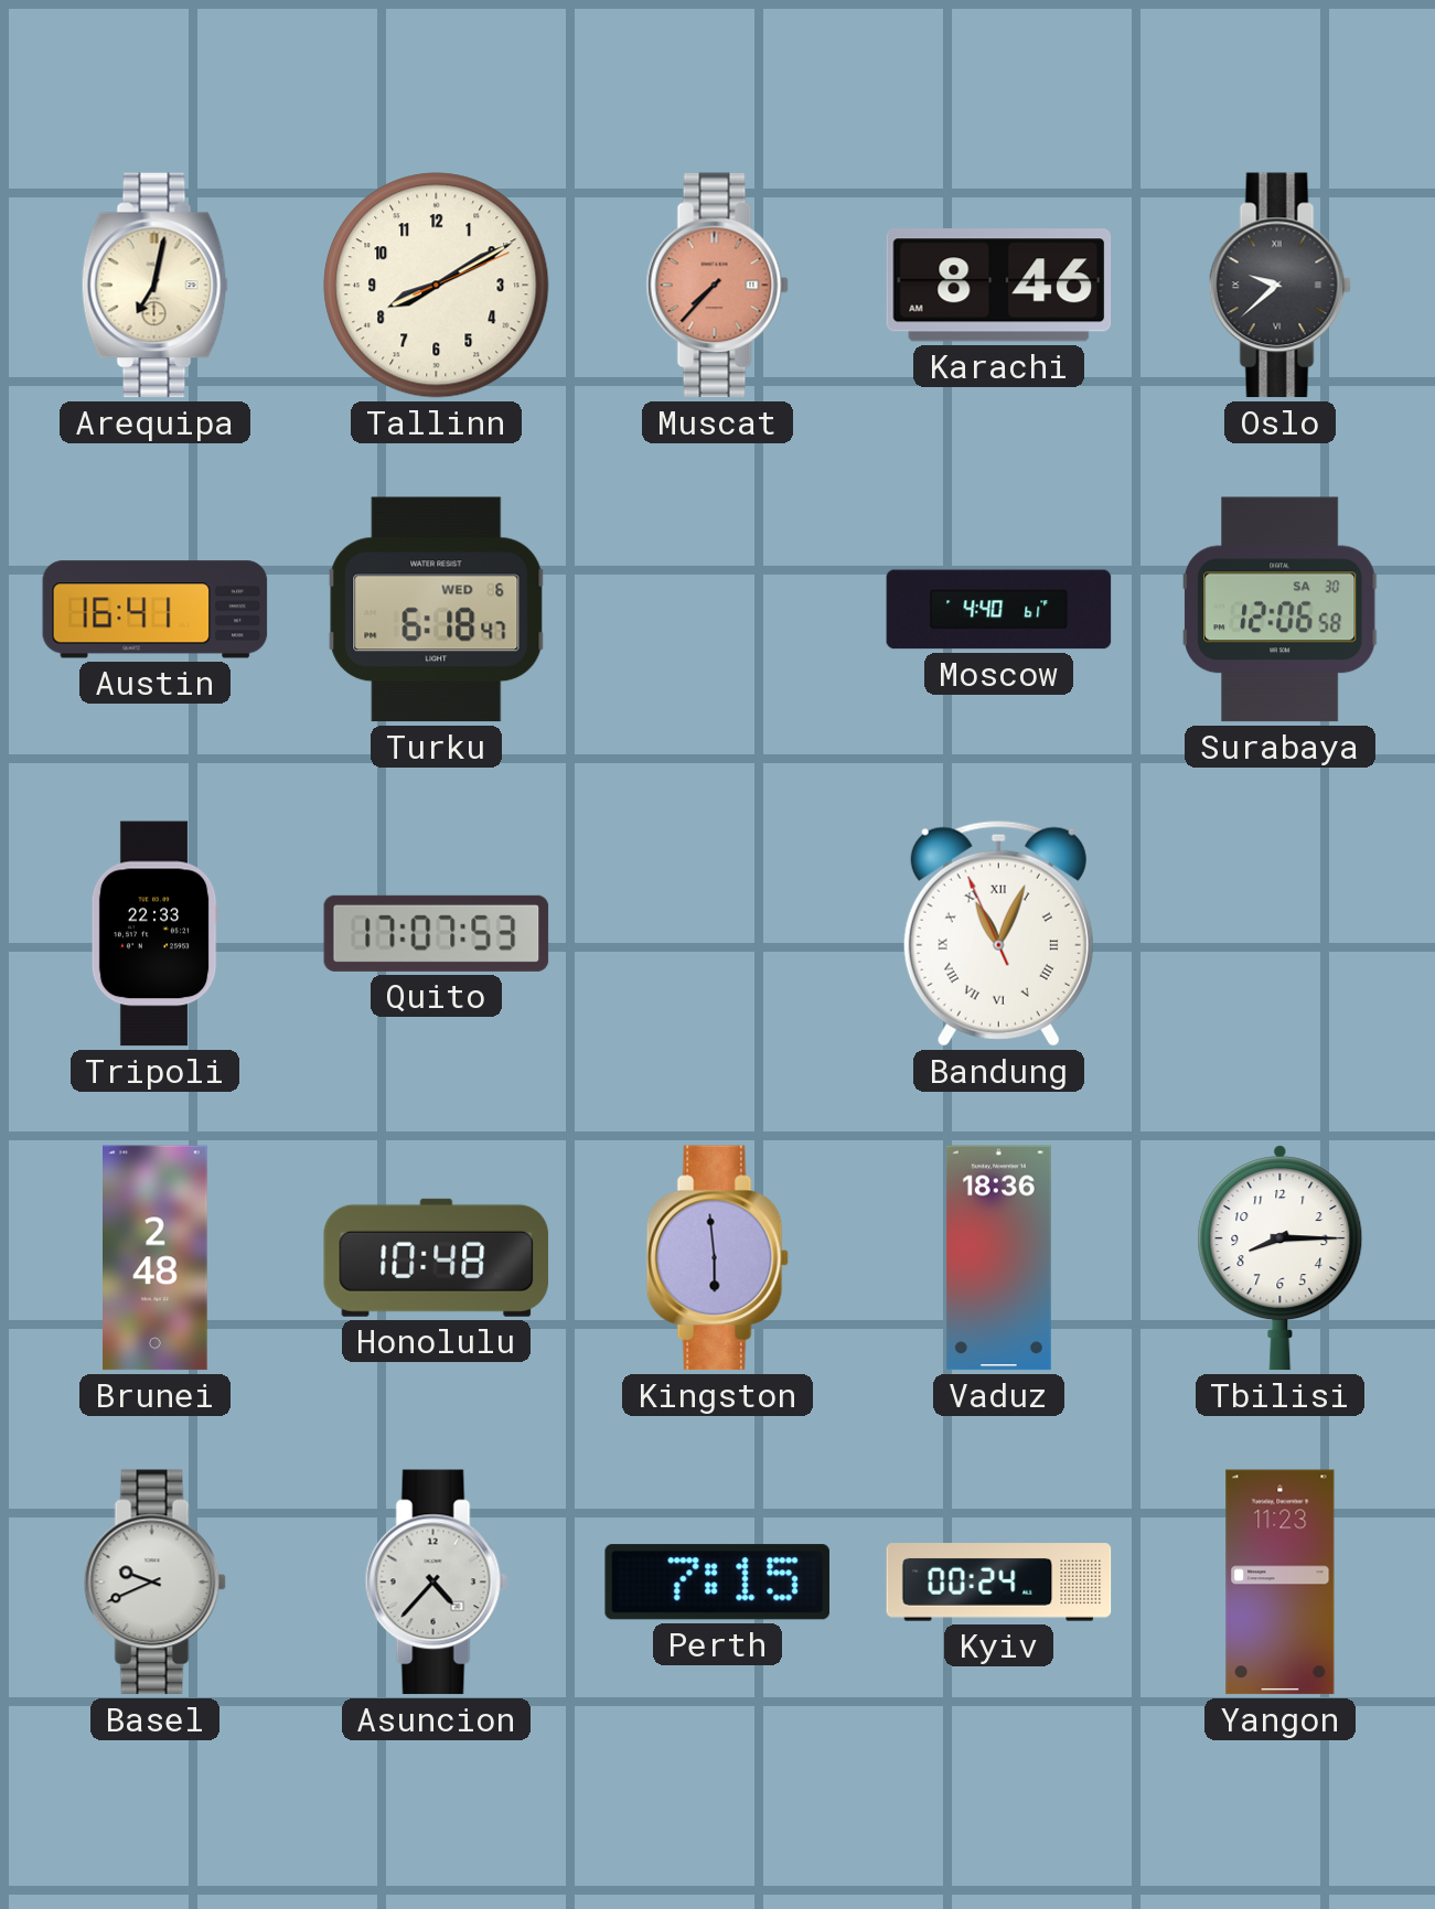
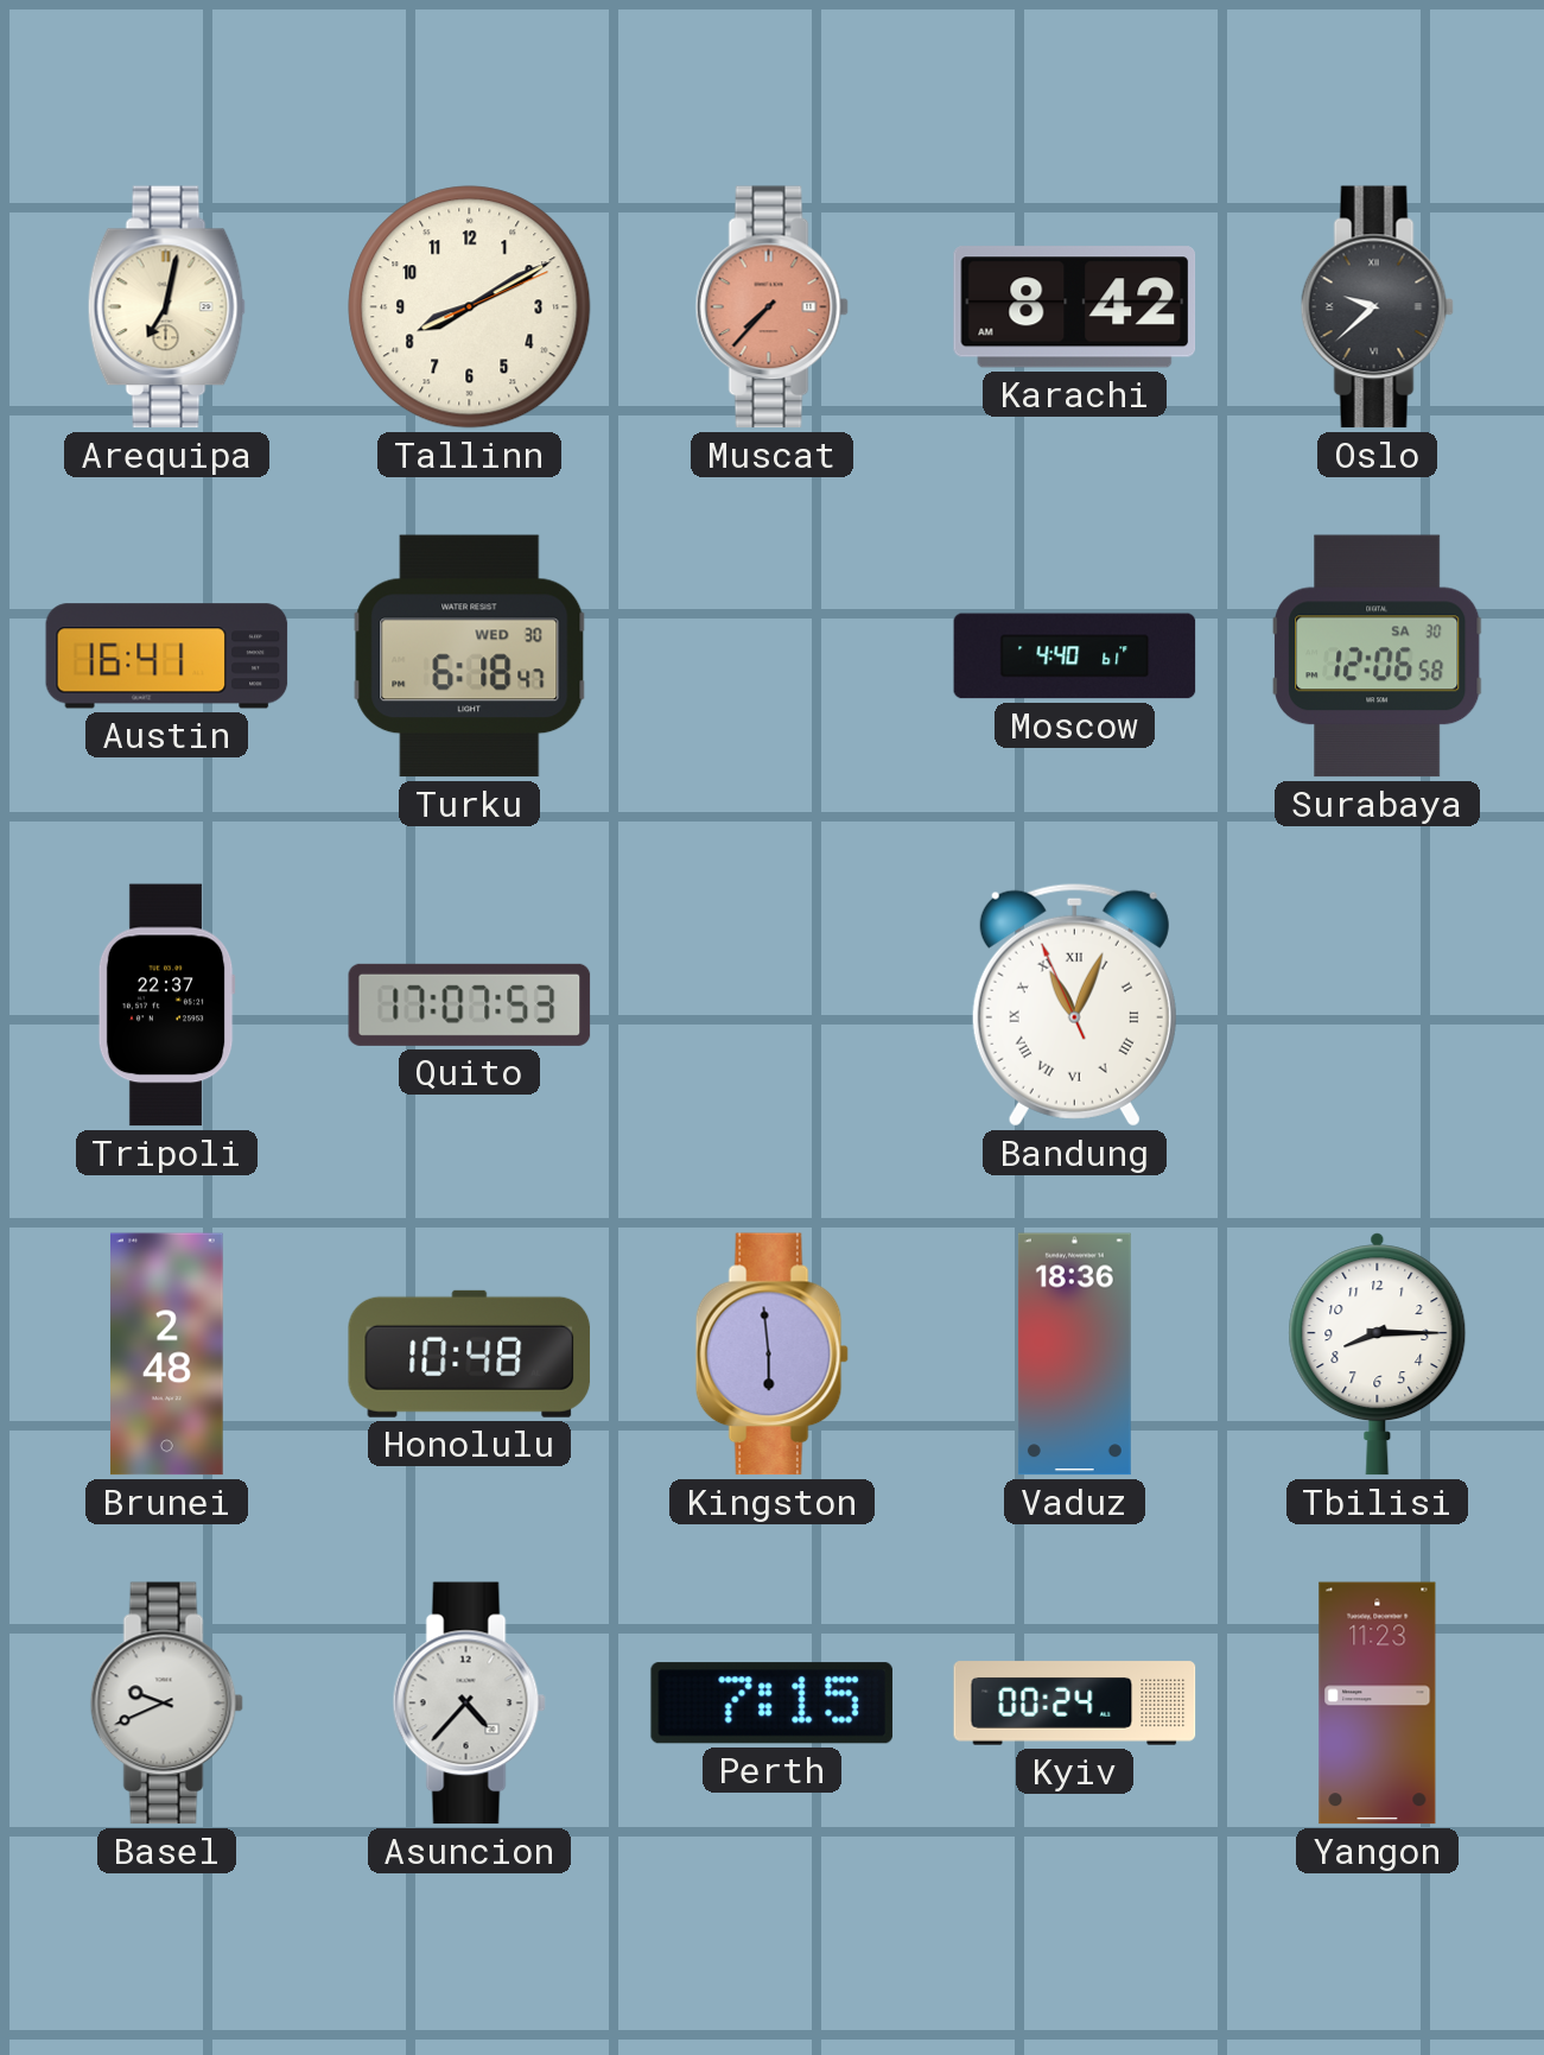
Karachi: 8:46 -> 8:42 (1075, 307)
Turku date: WED 6 -> WED 30 (470, 657)
Tripoli: 22:33 -> 22:37 (166, 1006)
